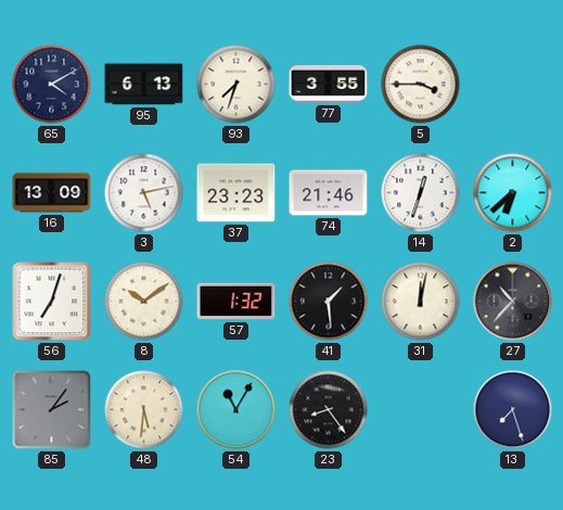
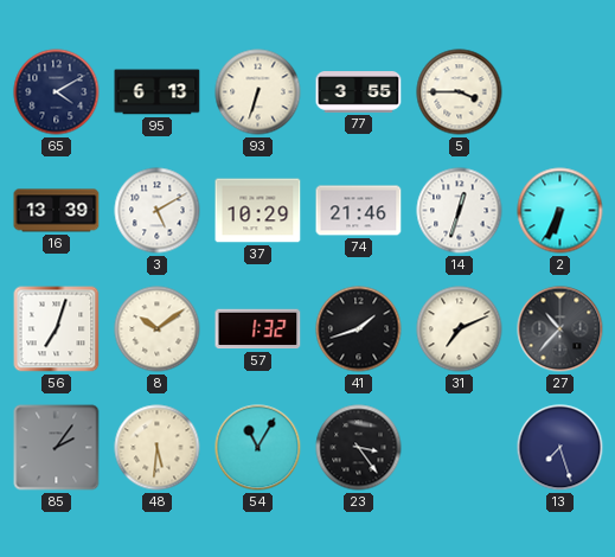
93: 7:33 -> 6:33 (258, 92)
16: 13:09 -> 13:39 (57, 211)
3: 5:13 -> 5:10 (158, 211)
37: 23:23 -> 10:29 (258, 211)
2: 6:38 -> 6:34 (560, 211)
41: 1:29 -> 1:42 (359, 329)
31: 12:02 -> 7:11 (460, 329)
23: 8:24 -> 3:24 (359, 448)
